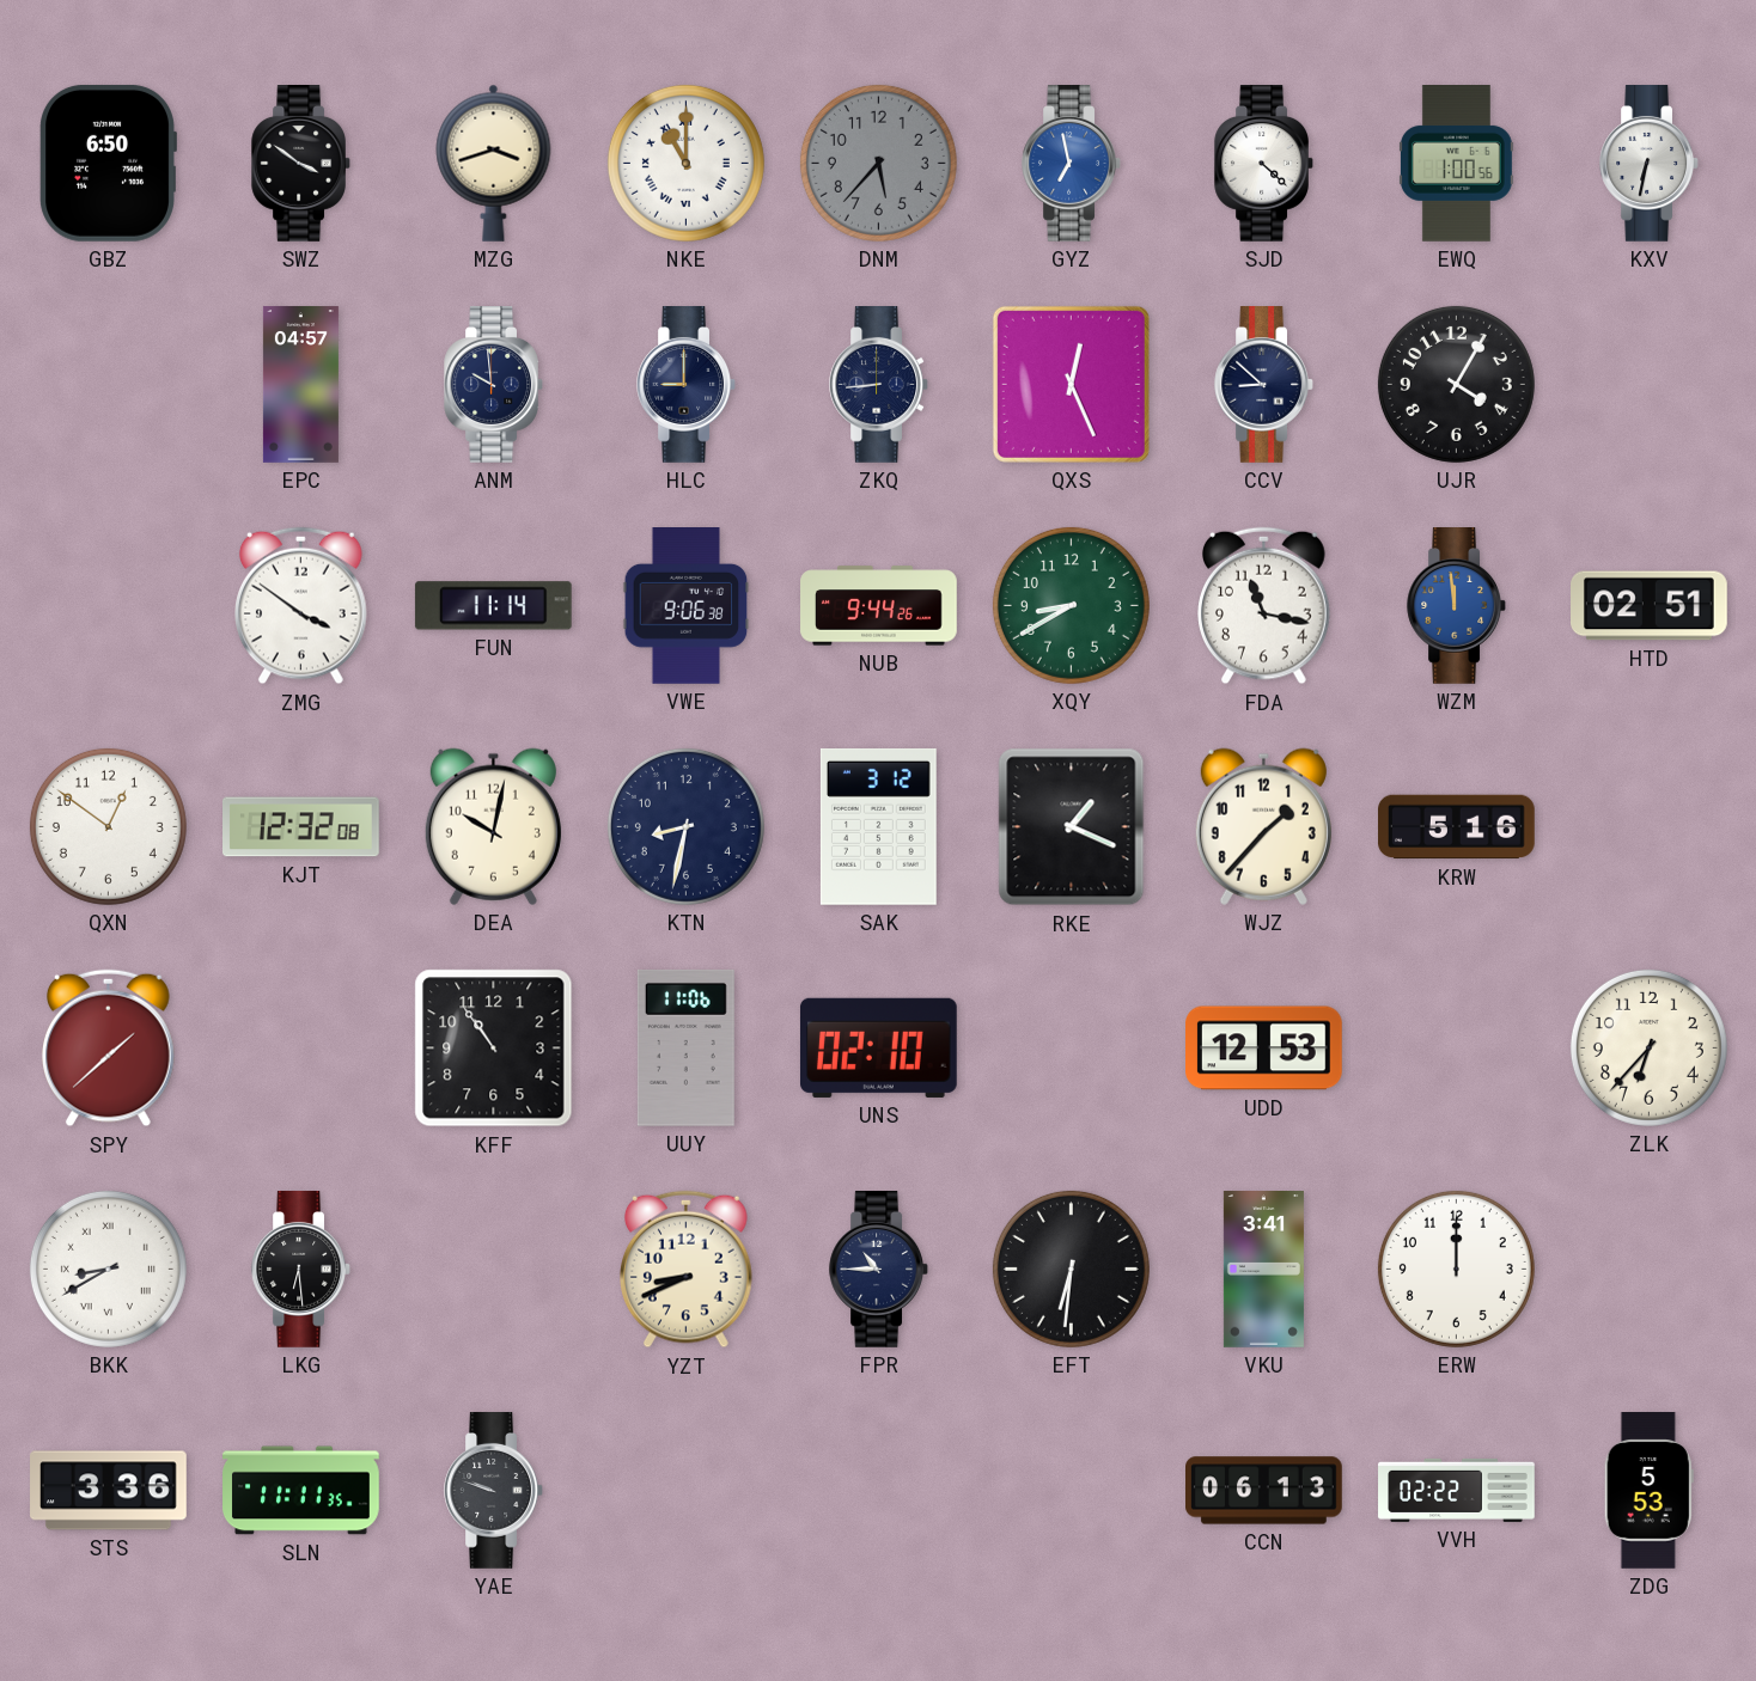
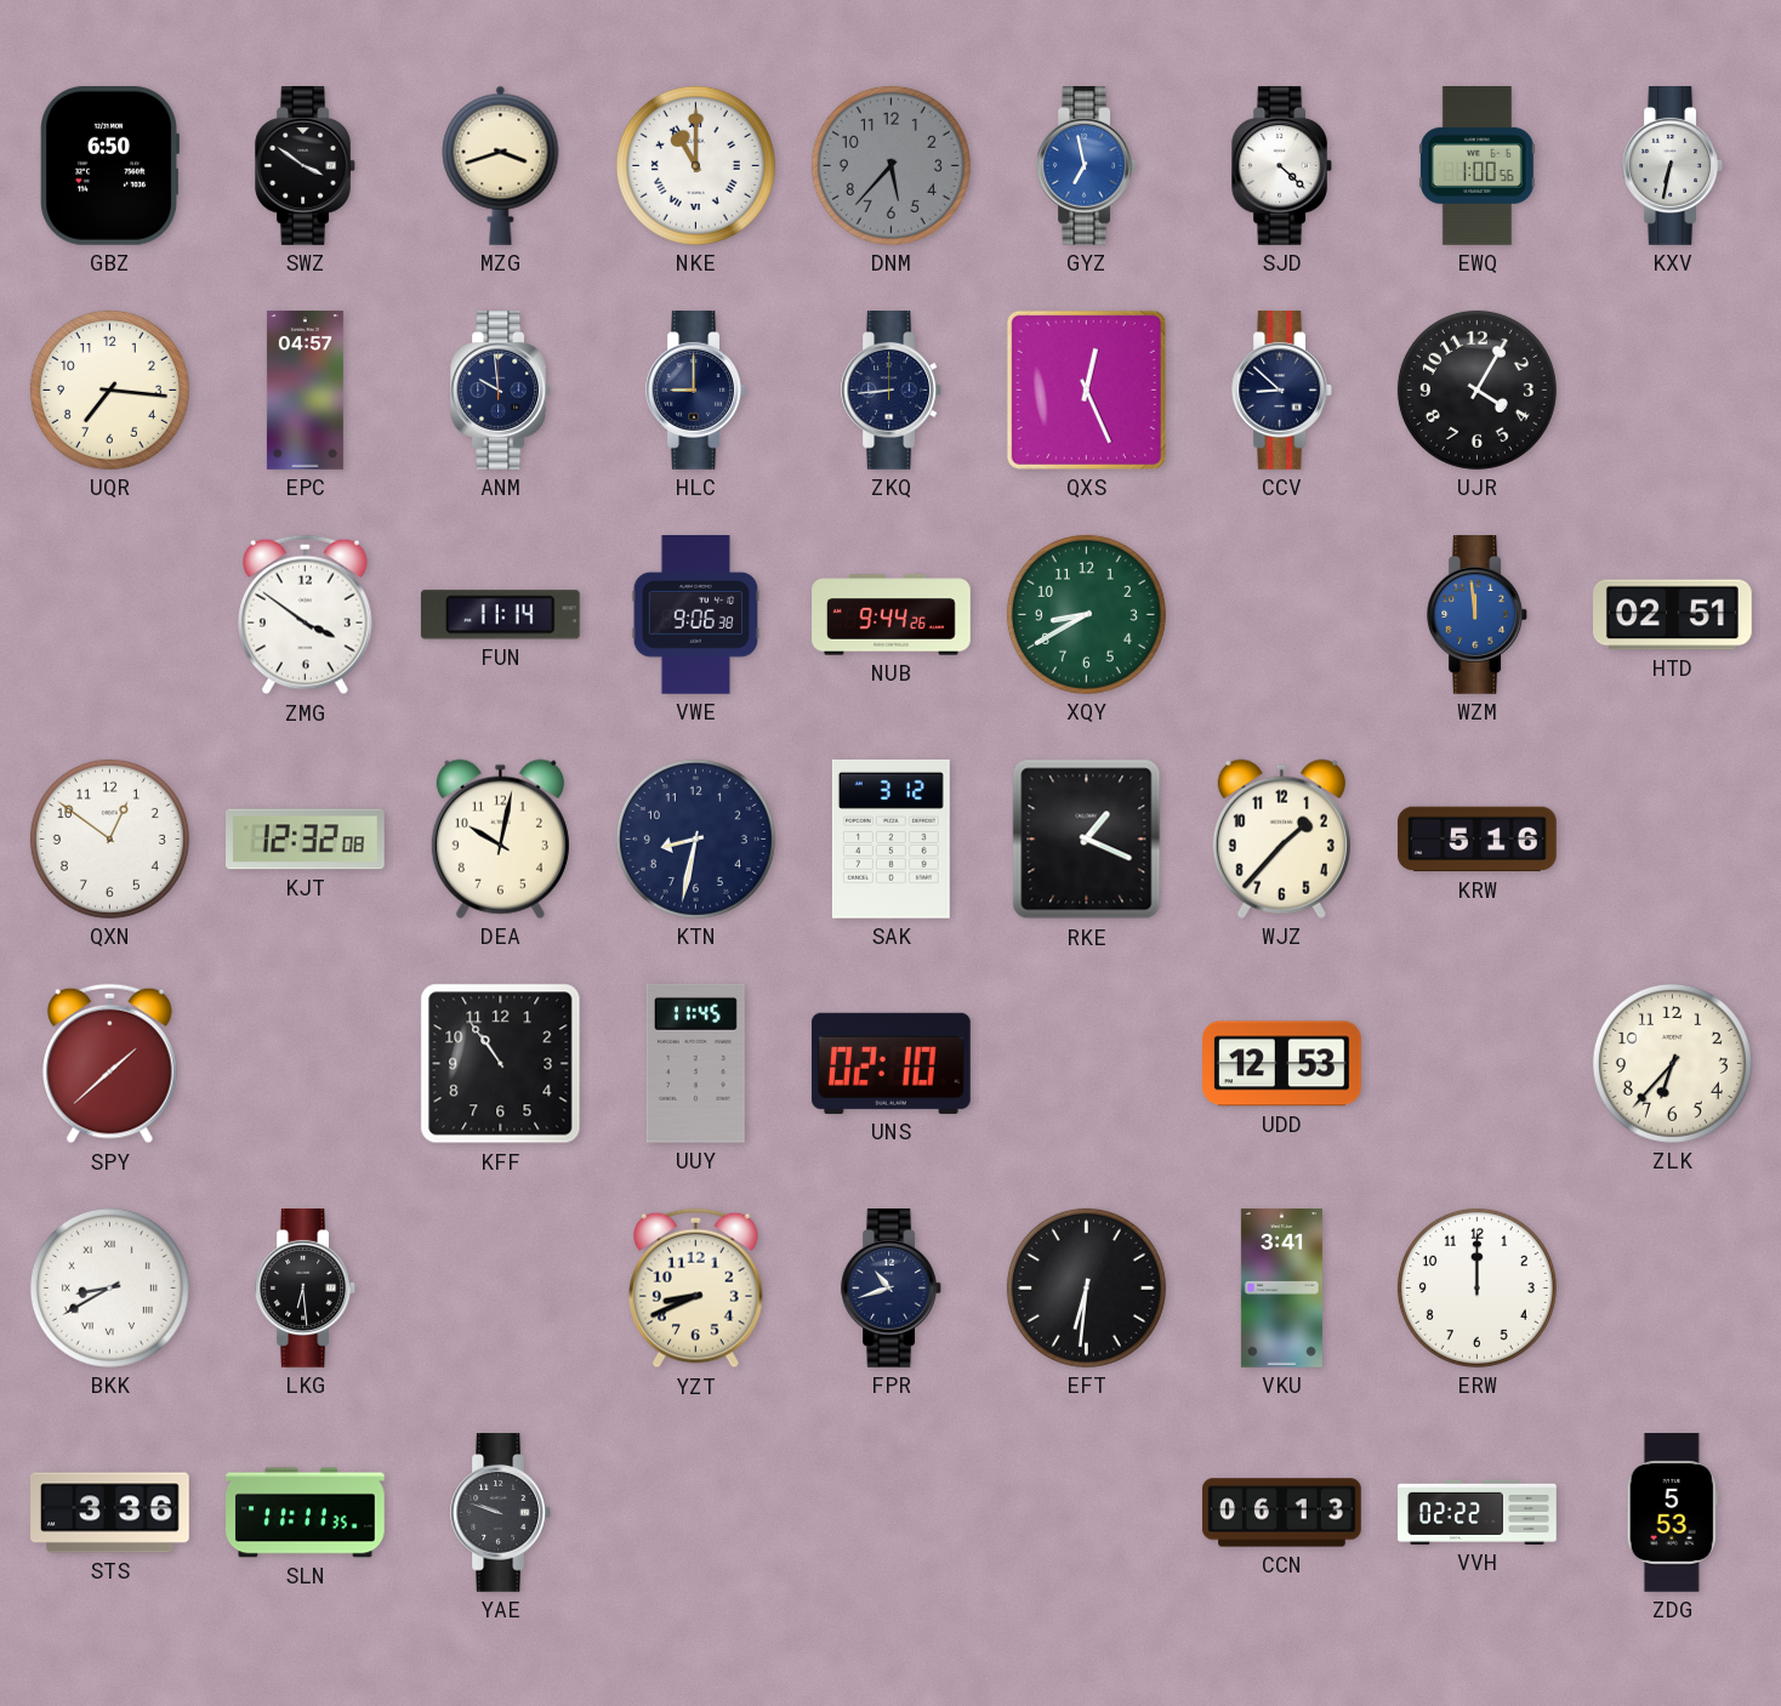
UQR: none -> 7:16 (109, 389)
FDA: 11:17 -> none (1264, 606)
UUY: 11:06 -> 11:45 (695, 1063)
FPR: 10:45 -> 10:42 (890, 1289)
